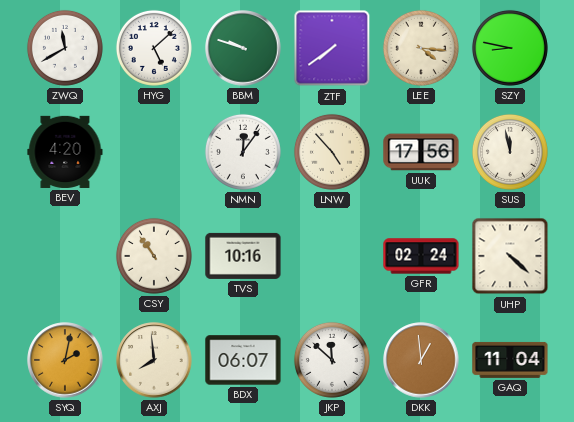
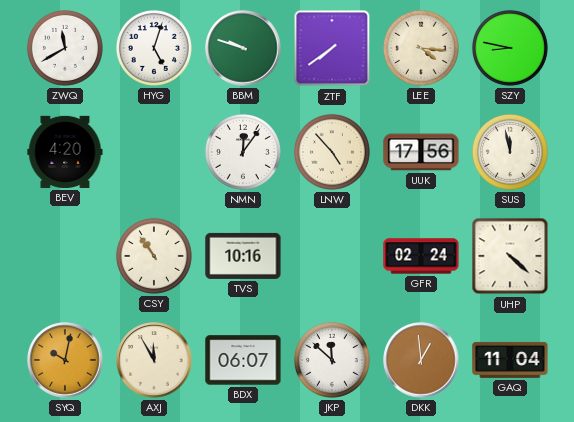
HYG: 5:08 -> 5:03 (154, 48)
SYQ: 2:02 -> 10:02 (65, 360)
AXJ: 7:59 -> 11:55 (154, 360)
